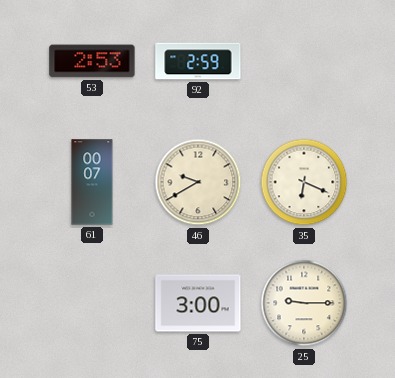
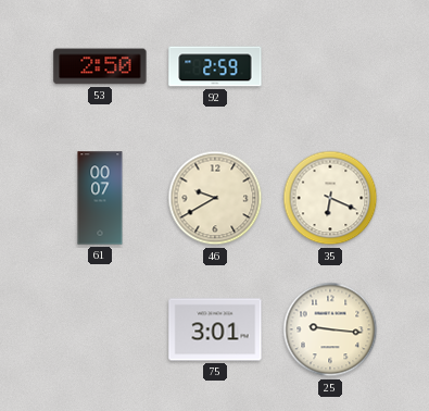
53: 2:53 -> 2:50 (100, 66)
75: 3:00 -> 3:01 (215, 329)
25: 9:15 -> 9:16 (330, 329)
